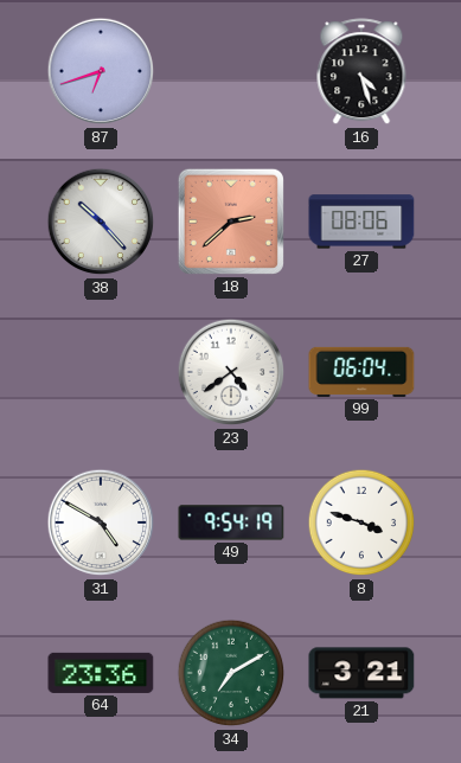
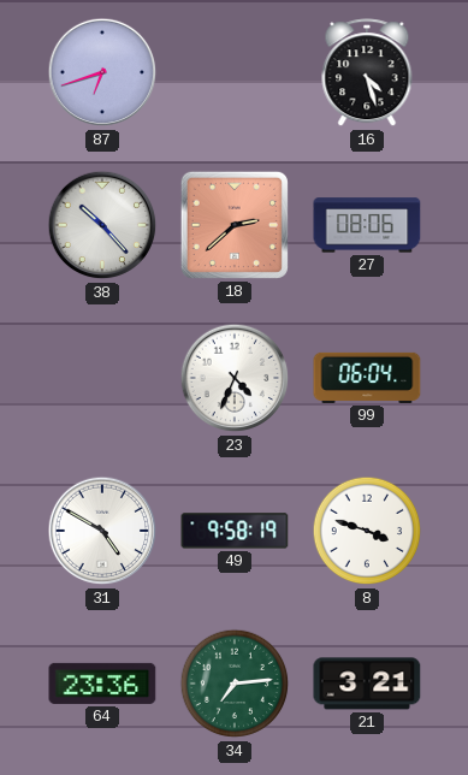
23: 4:39 -> 4:34 (235, 378)
49: 9:54 -> 9:58 (235, 531)
34: 7:10 -> 7:14 (235, 684)
